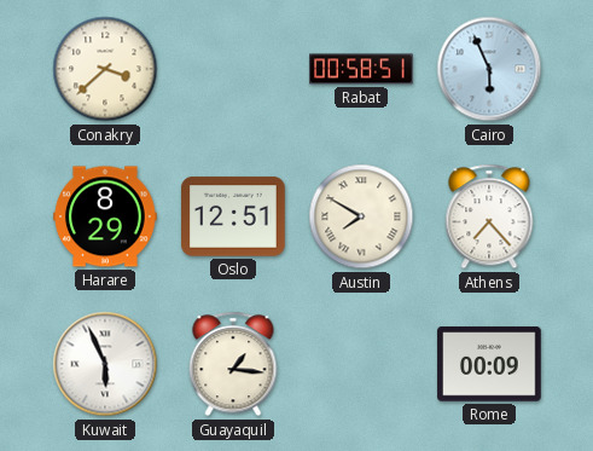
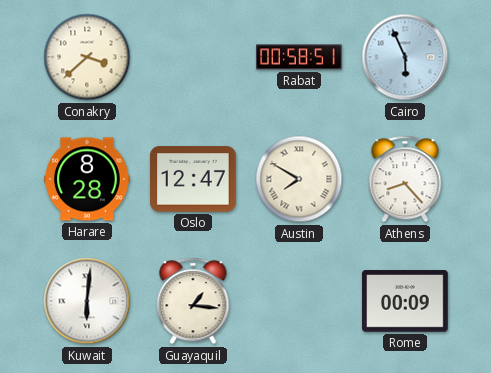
Harare: 8:29 -> 8:28 (87, 179)
Oslo: 12:51 -> 12:47 (193, 179)
Athens: 7:23 -> 8:23 (405, 179)
Kuwait: 5:56 -> 6:01 (87, 301)
